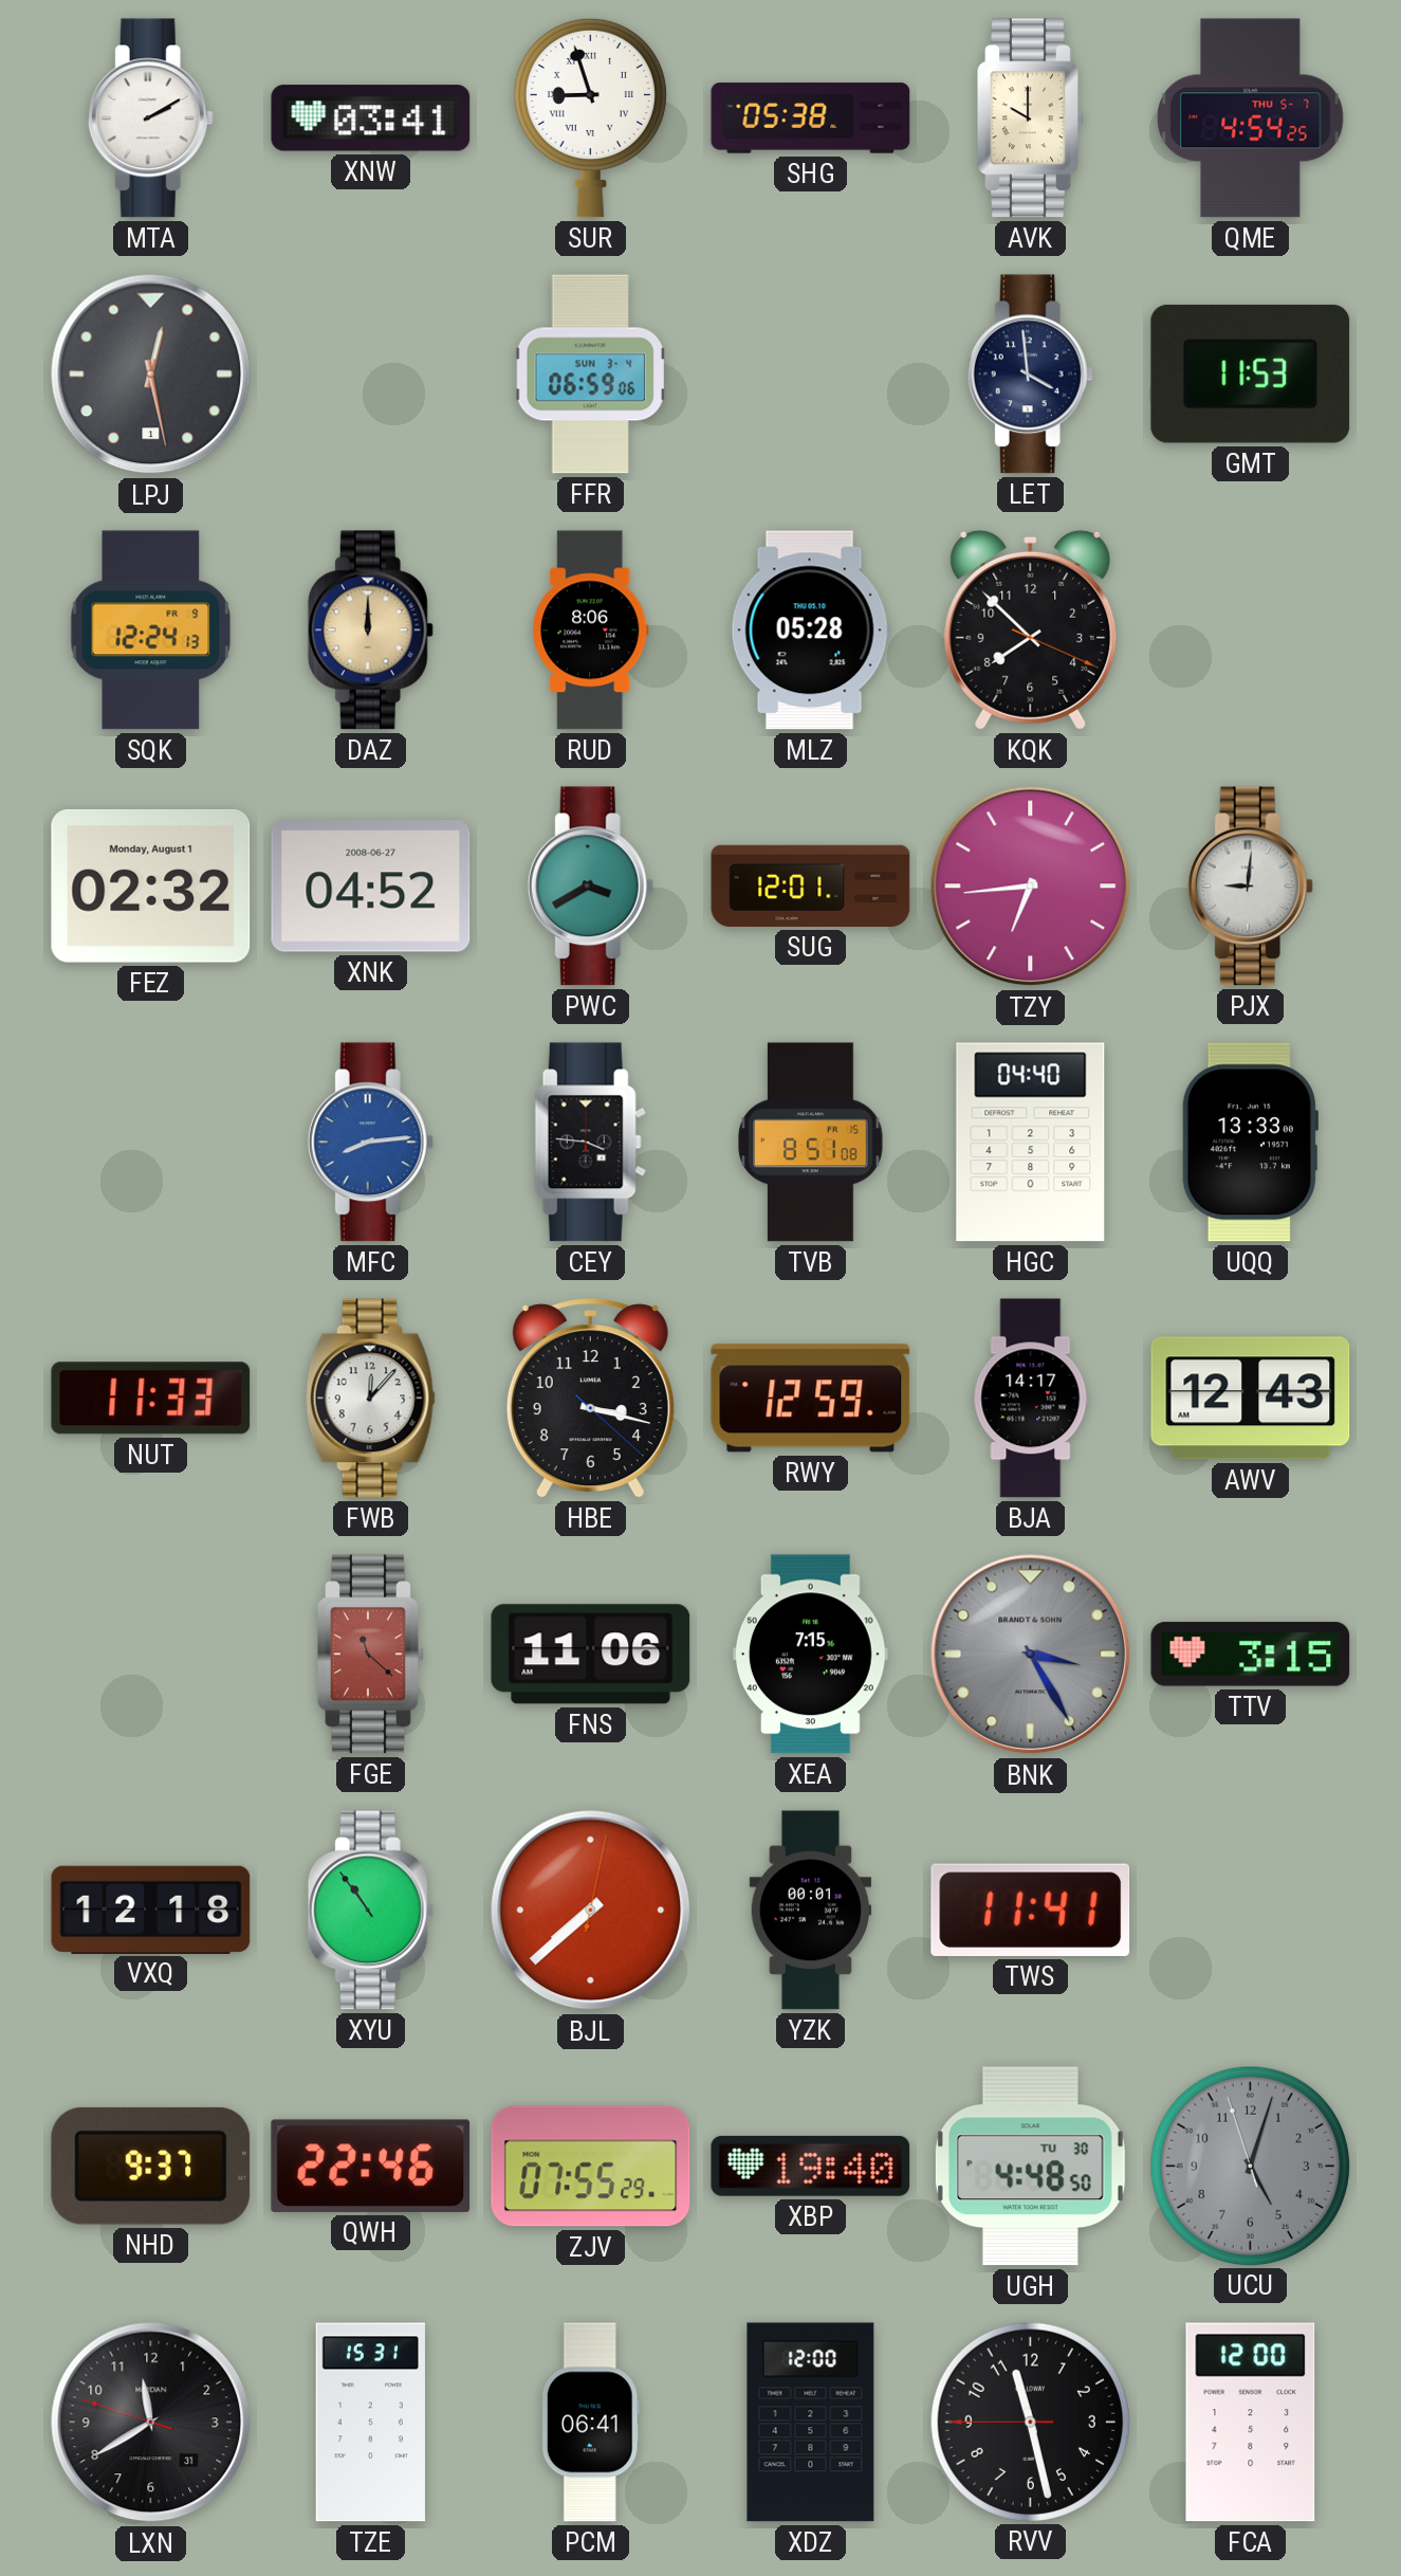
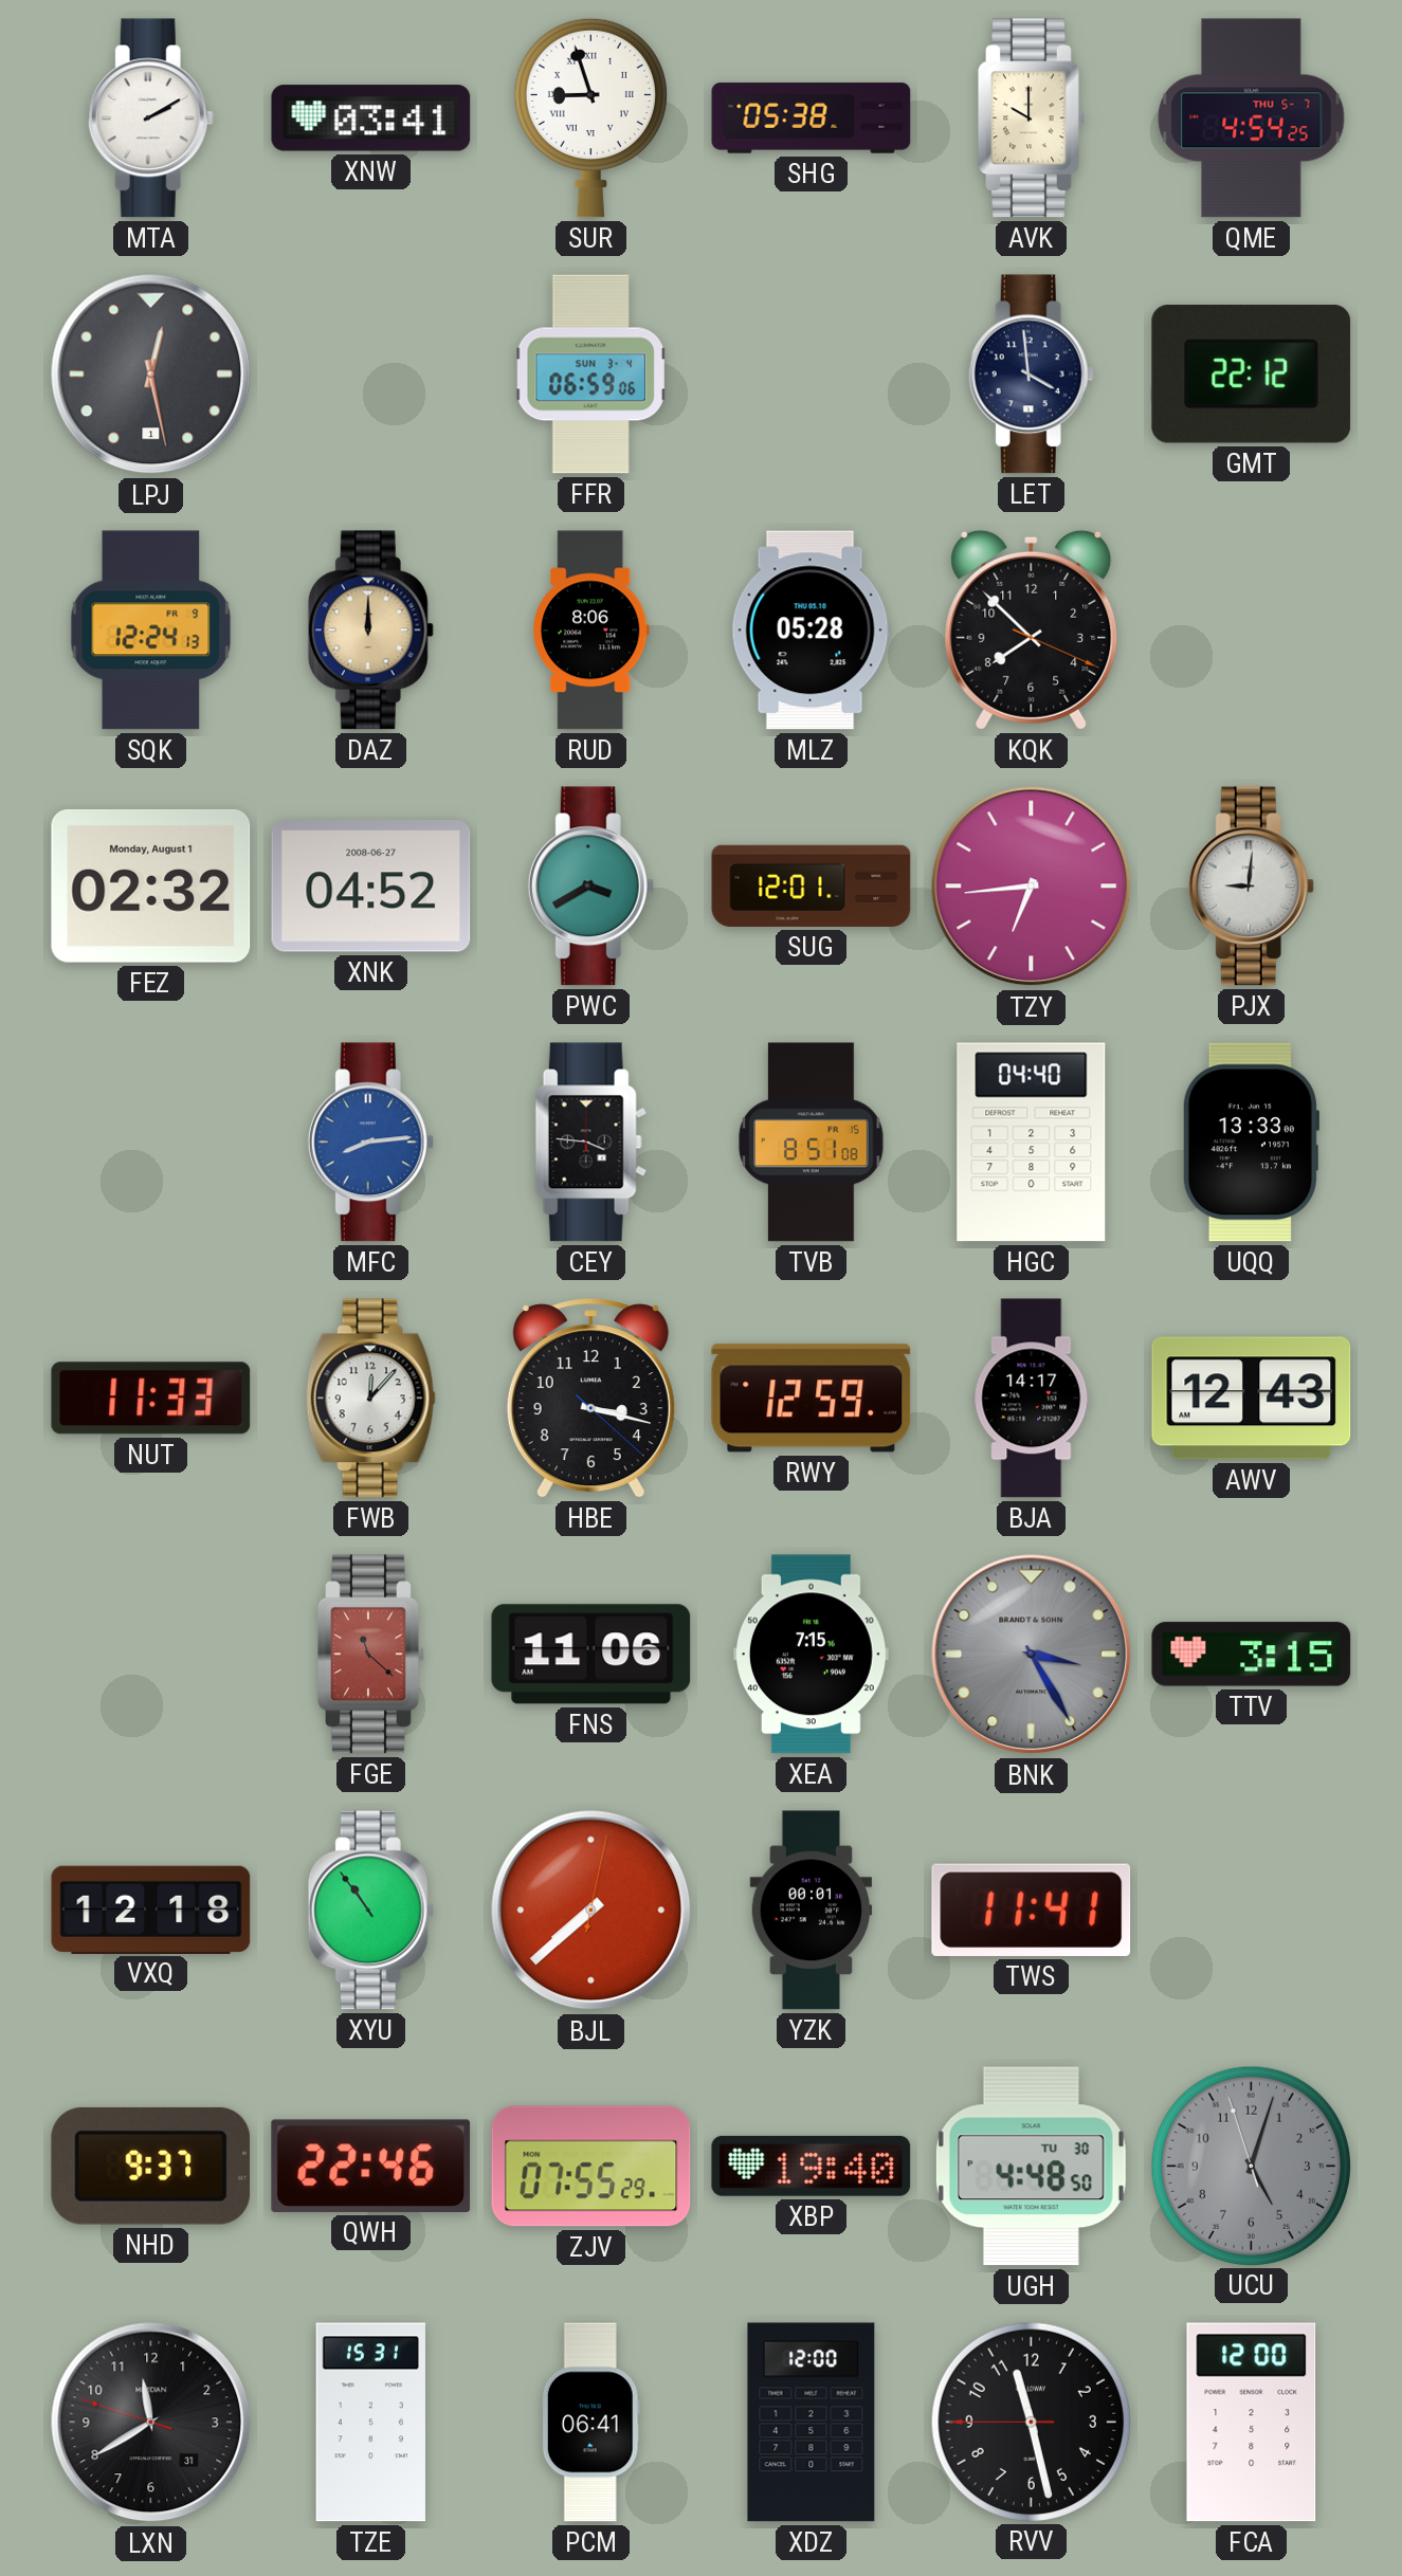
GMT: 11:53 -> 22:12 (1252, 374)
